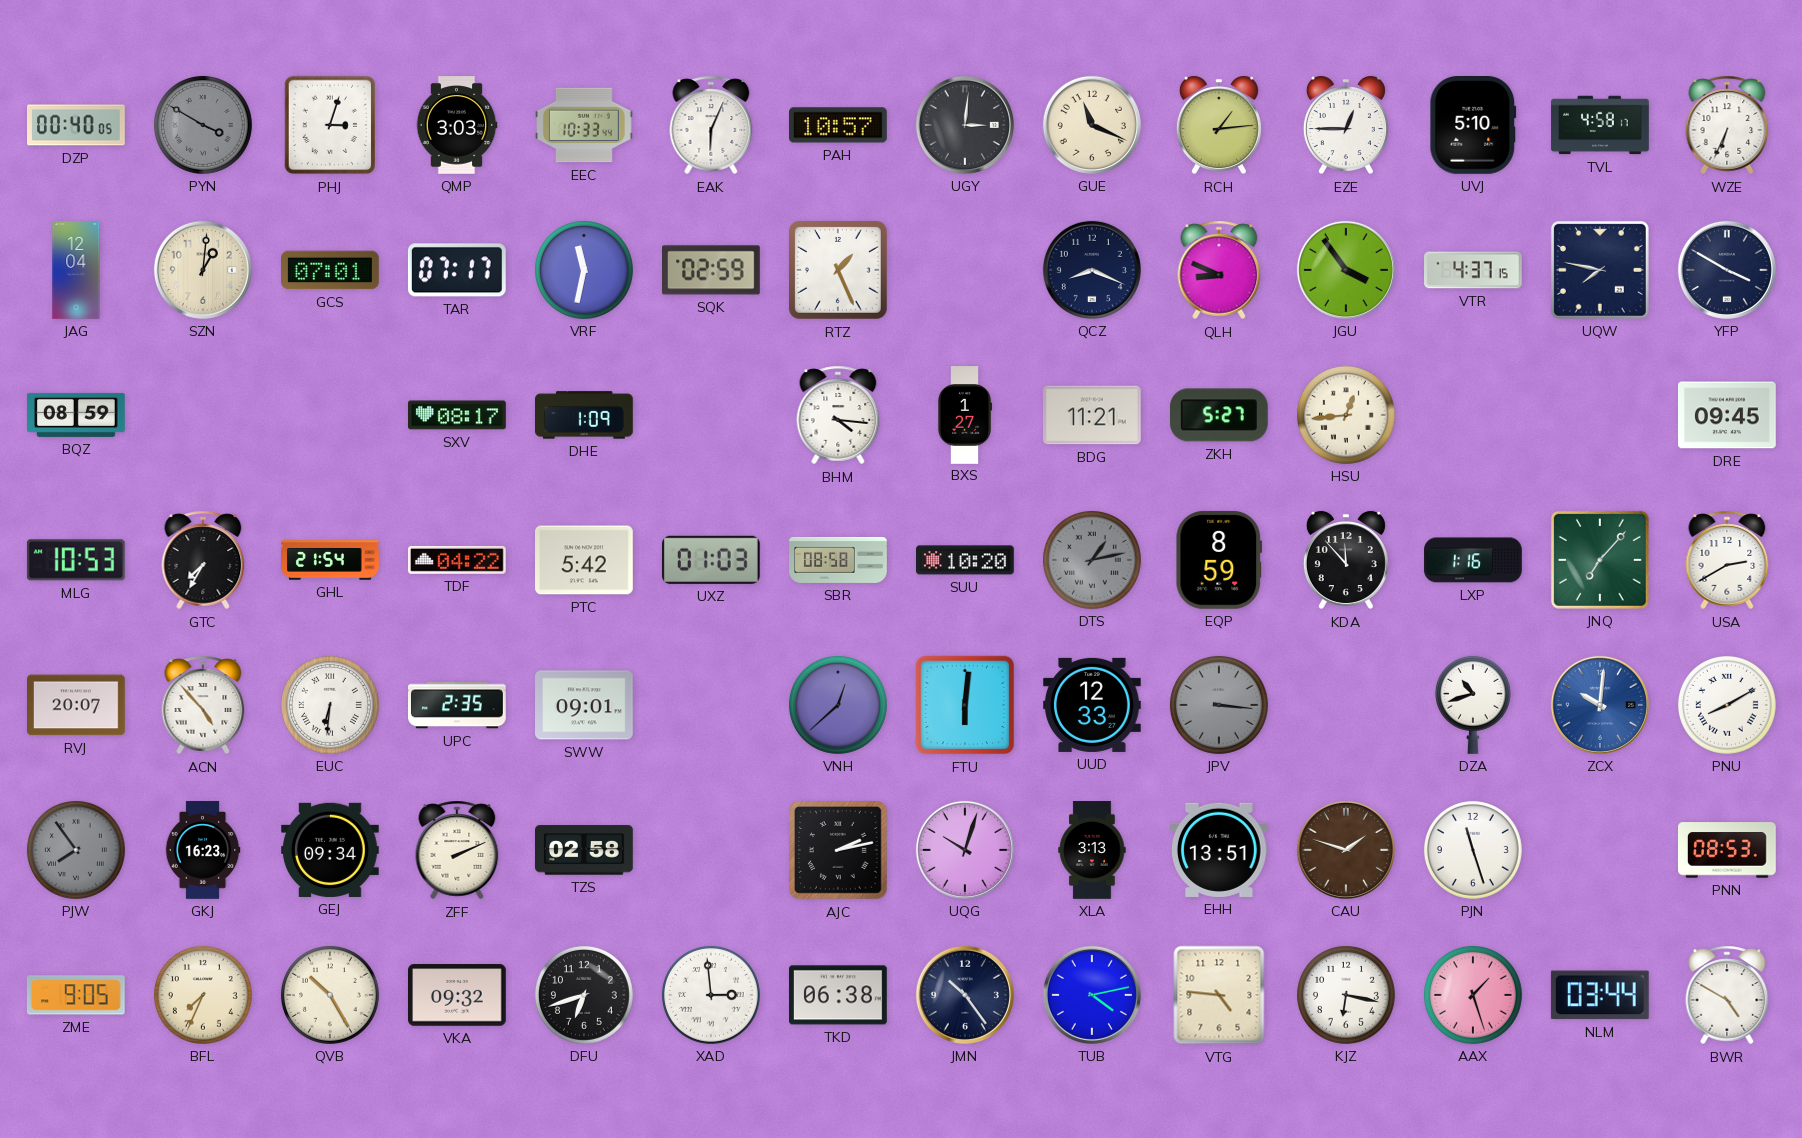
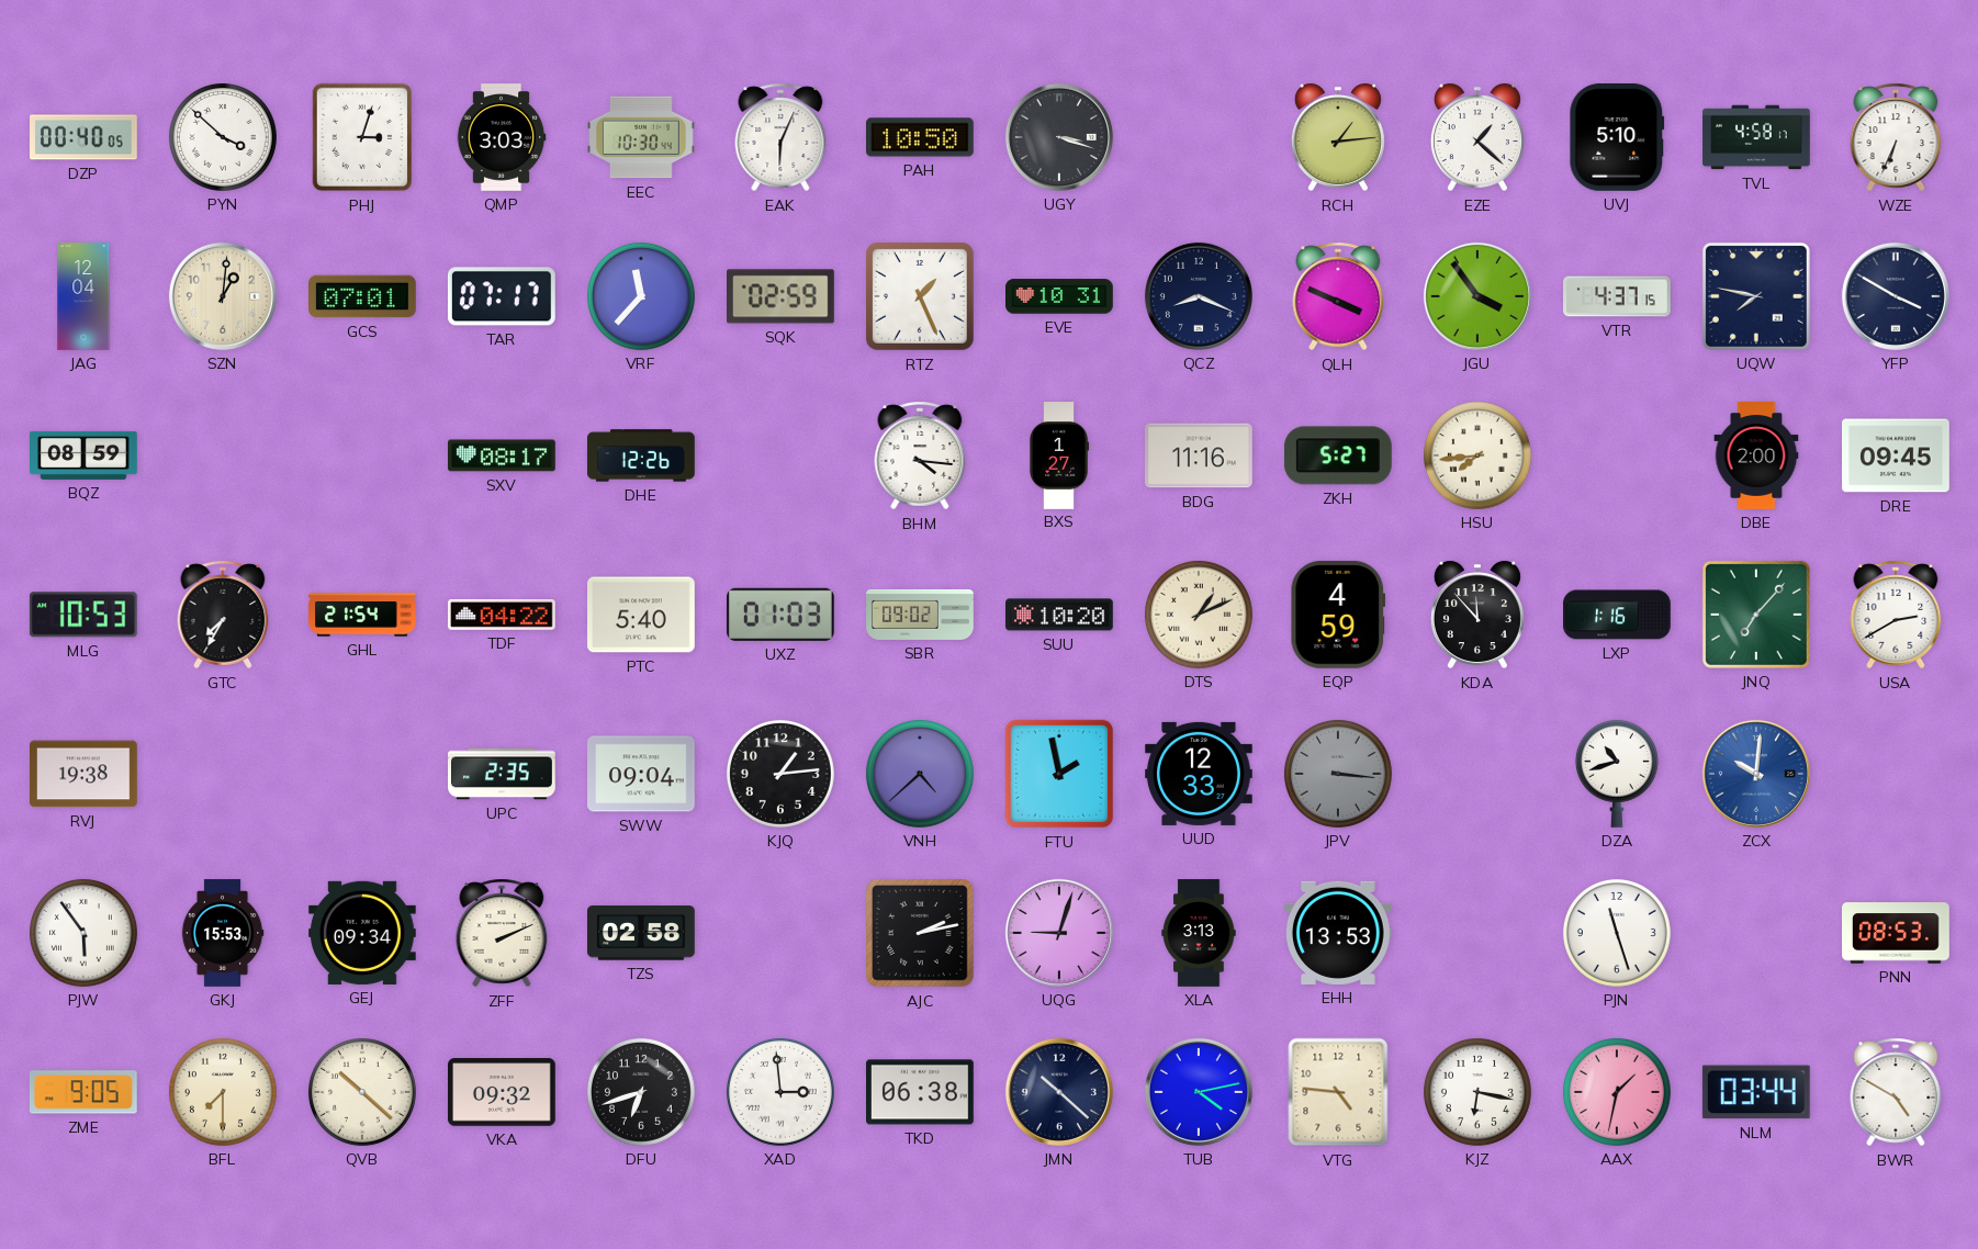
PYN: 3:50 -> 3:52 (223, 137)
PYN dial: grey -> white (223, 137)
EEC: 10:33 -> 10:30 (642, 137)
PAH: 10:57 -> 10:50 (921, 137)
UGY: 3:01 -> 3:18 (1059, 137)
GUE: 11:19 -> none (1092, 125)
EZE: 12:45 -> 1:22 (1477, 137)
VRF: 11:32 -> 11:37 (641, 296)
EVE: none -> 10:31 (1060, 296)
QLH: 8:49 -> 3:49 (1338, 296)
DHE: 1:09 -> 12:26 (642, 455)
BDG: 11:21 -> 11:16 (1200, 455)
HSU: 12:44 -> 7:44 (1477, 455)
DBE: none -> 2:00 (1756, 455)
PTC: 5:42 -> 5:40 (642, 615)
SBR: 08:58 -> 09:02 (920, 615)
DTS: 1:13 -> 1:11 (1199, 615)
DTS dial: grey -> cream (1199, 615)
EQP: 8:59 -> 4:59 (1338, 615)
RVJ: 20:07 -> 19:38 (85, 774)
ACN: 4:53 -> none (203, 705)
EUC: 6:31 -> none (330, 705)
SWW: 09:01 -> 09:04 (642, 774)
KJQ: none -> 1:14 (780, 774)
VNH: 12:38 -> 4:38 (920, 774)
FTU: 6:01 -> 1:58 (1059, 774)
PNU: 8:10 -> none (1727, 705)
PJW: 7:54 -> 5:54 (83, 933)
PJW dial: grey -> white (83, 933)
GKJ: 16:23 -> 15:53 (223, 933)
UQG: 10:03 -> 9:03 (1059, 933)
EHH: 13:51 -> 13:53 (1339, 933)
CAU: 1:48 -> none (1346, 850)
BFL: 7:34 -> 7:30 (223, 1092)
QVB: 10:25 -> 10:22 (362, 1092)
JMN: 10:24 -> 10:22 (1059, 1092)
AAX: 1:27 -> 1:32 (1617, 1092)
